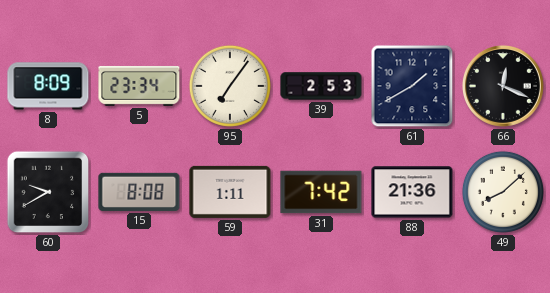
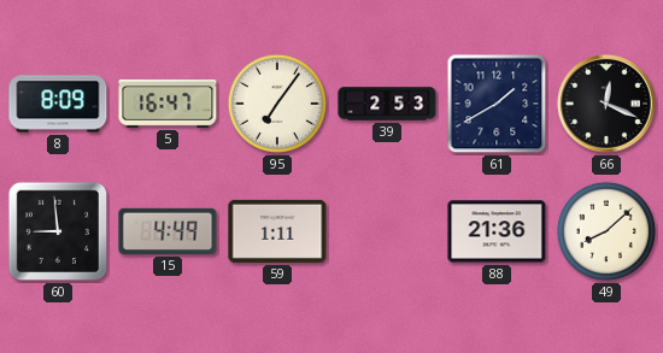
5: 23:34 -> 16:47 (168, 104)
60: 9:40 -> 8:59 (58, 231)
15: 8:08 -> 4:49 (168, 231)
31: 7:42 -> none (321, 192)
